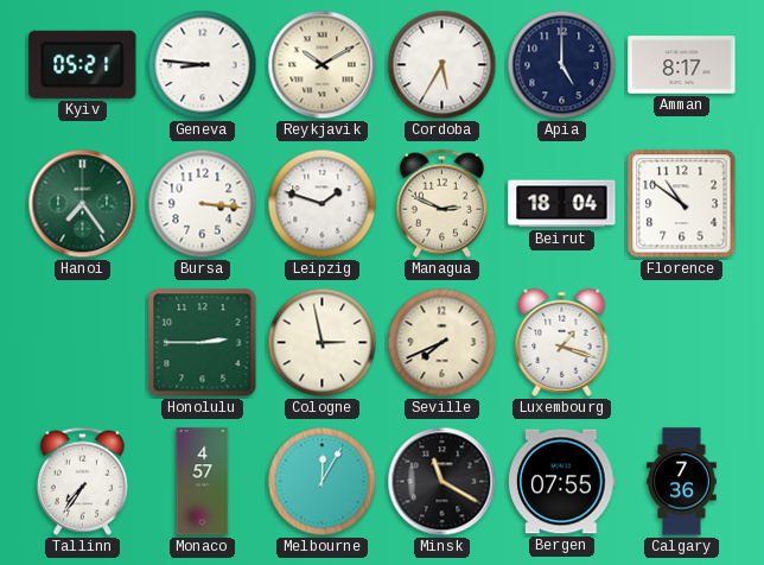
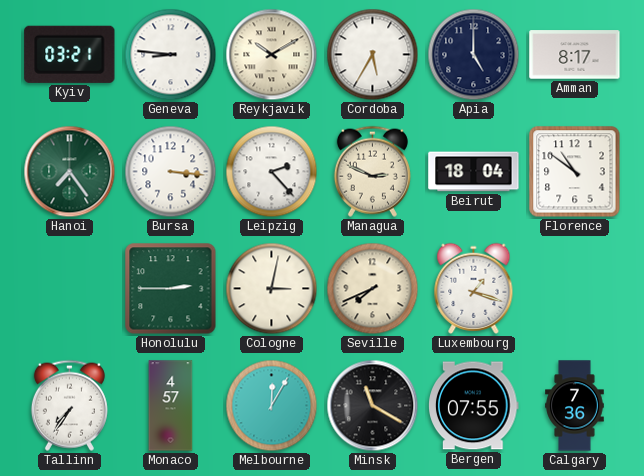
Kyiv: 05:21 -> 03:21 (70, 54)
Leipzig: 1:48 -> 2:23 (272, 172)
Cologne: 2:58 -> 3:02 (272, 289)
